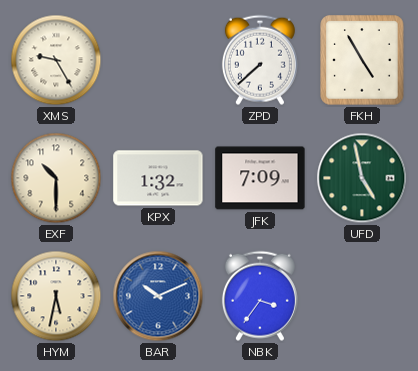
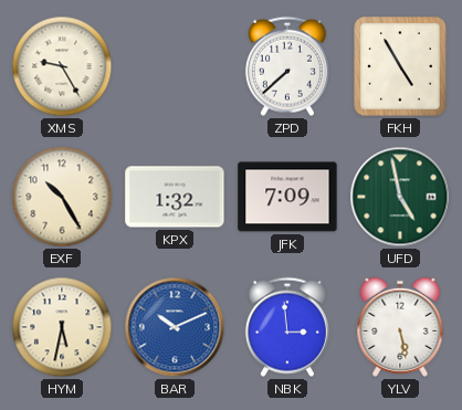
EXF: 10:30 -> 10:25 (62, 197)
NBK: 3:36 -> 2:59 (287, 327)
YLV: none -> 5:28 (400, 327)
